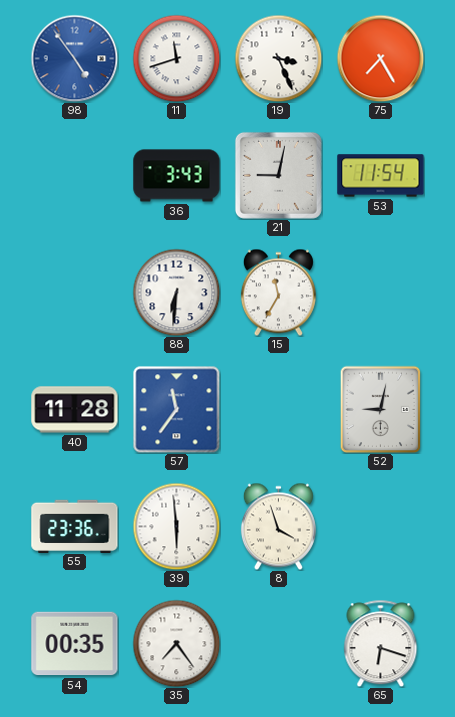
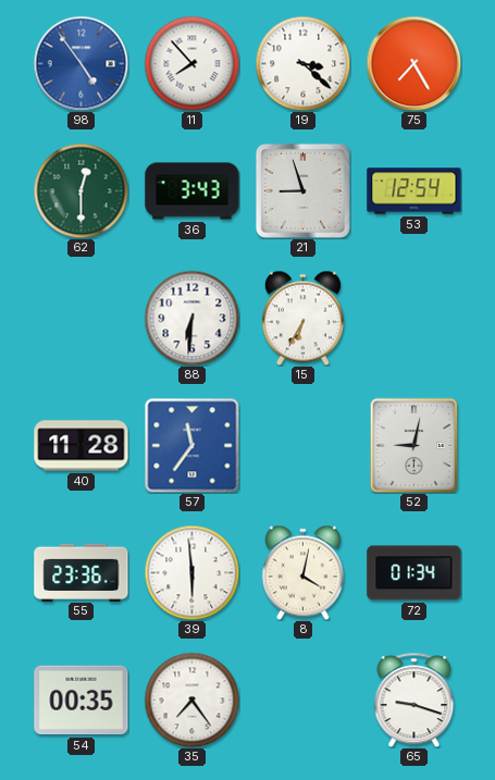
11: 11:42 -> 7:53 (191, 63)
19: 3:26 -> 3:22 (302, 63)
62: none -> 12:30 (81, 190)
21: 9:02 -> 8:57 (302, 190)
53: 11:54 -> 12:54 (414, 191)
15: 11:35 -> 6:35 (302, 318)
8: 3:57 -> 4:02 (302, 572)
72: none -> 01:34 (414, 573)
65: 6:18 -> 9:18 (414, 699)
